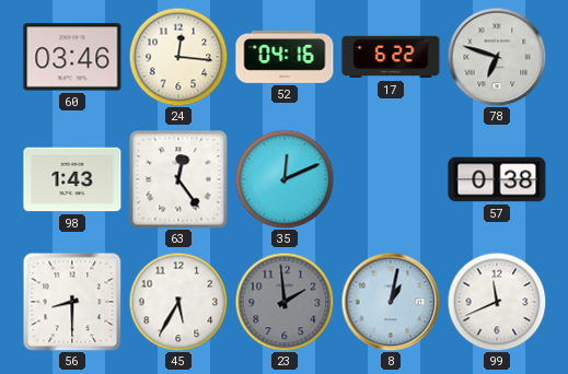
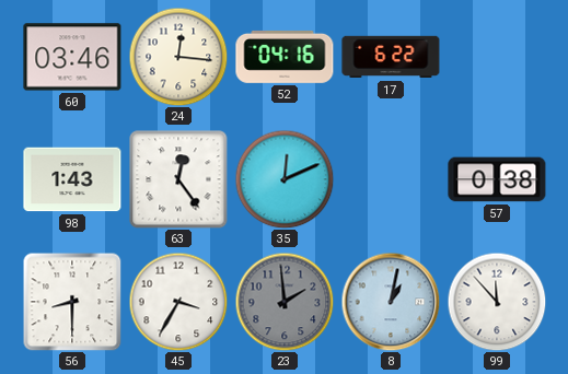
78: 6:48 -> none (497, 57)
45: 5:35 -> 3:35 (178, 302)
99: 11:41 -> 11:53 (497, 302)
